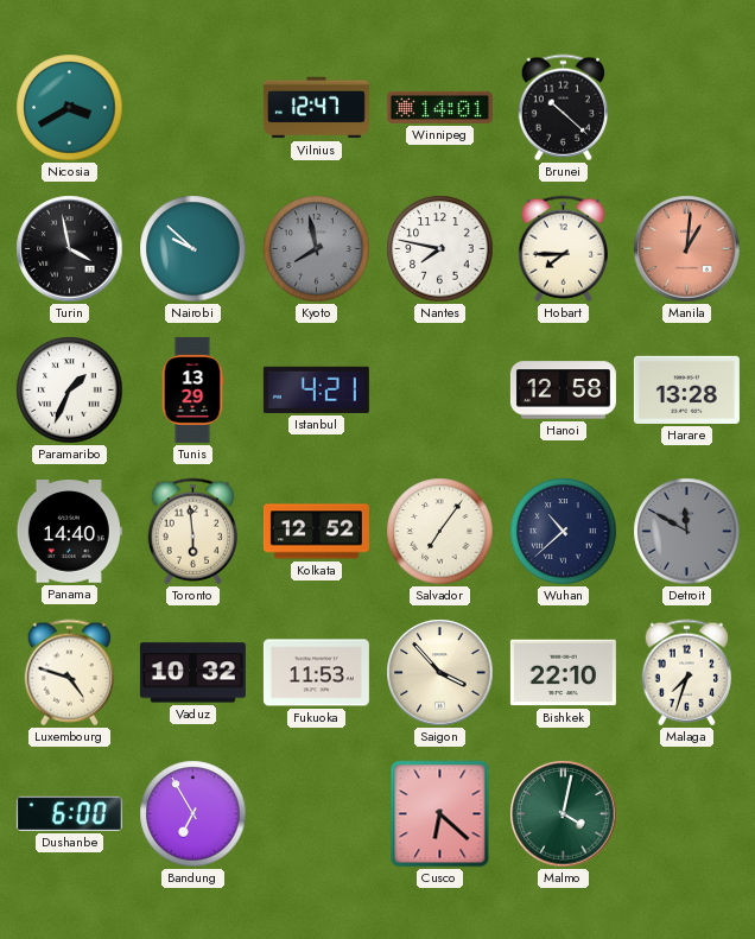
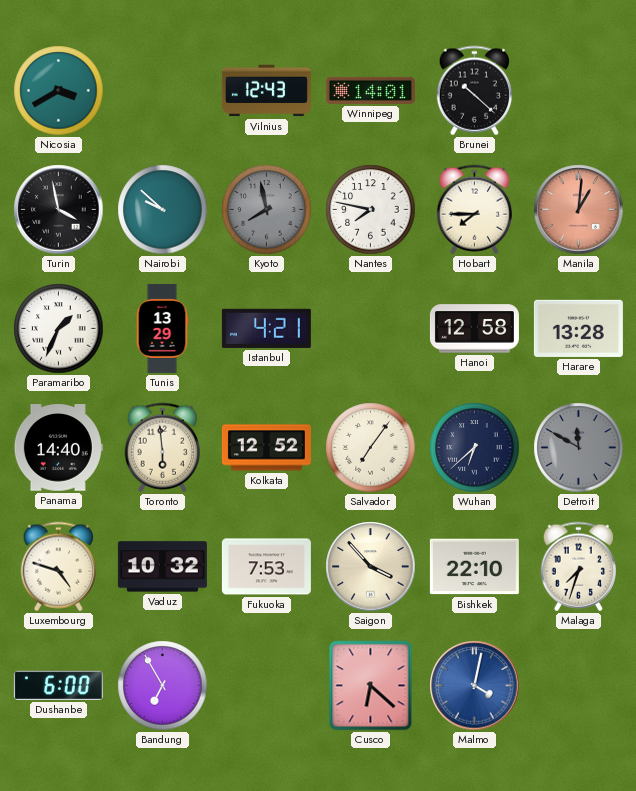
Vilnius: 12:47 -> 12:43 (266, 91)
Wuhan: 10:38 -> 6:38 (475, 448)
Fukuoka: 11:53 -> 7:53 (266, 567)
Malmo dial: green -> blue (475, 686)
